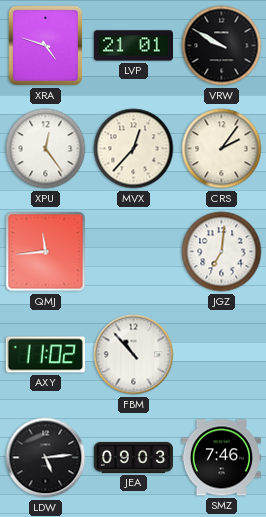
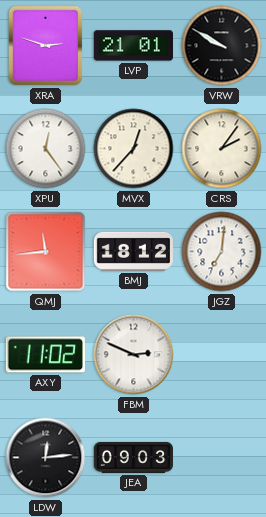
XRA: 4:48 -> 2:48 (46, 46)
BMJ: none -> 18:12 (133, 251)
FBM: 10:53 -> 2:49 (134, 355)
LDW: 5:14 -> 12:14 (46, 458)
SMZ: 7:46 -> none (221, 458)
